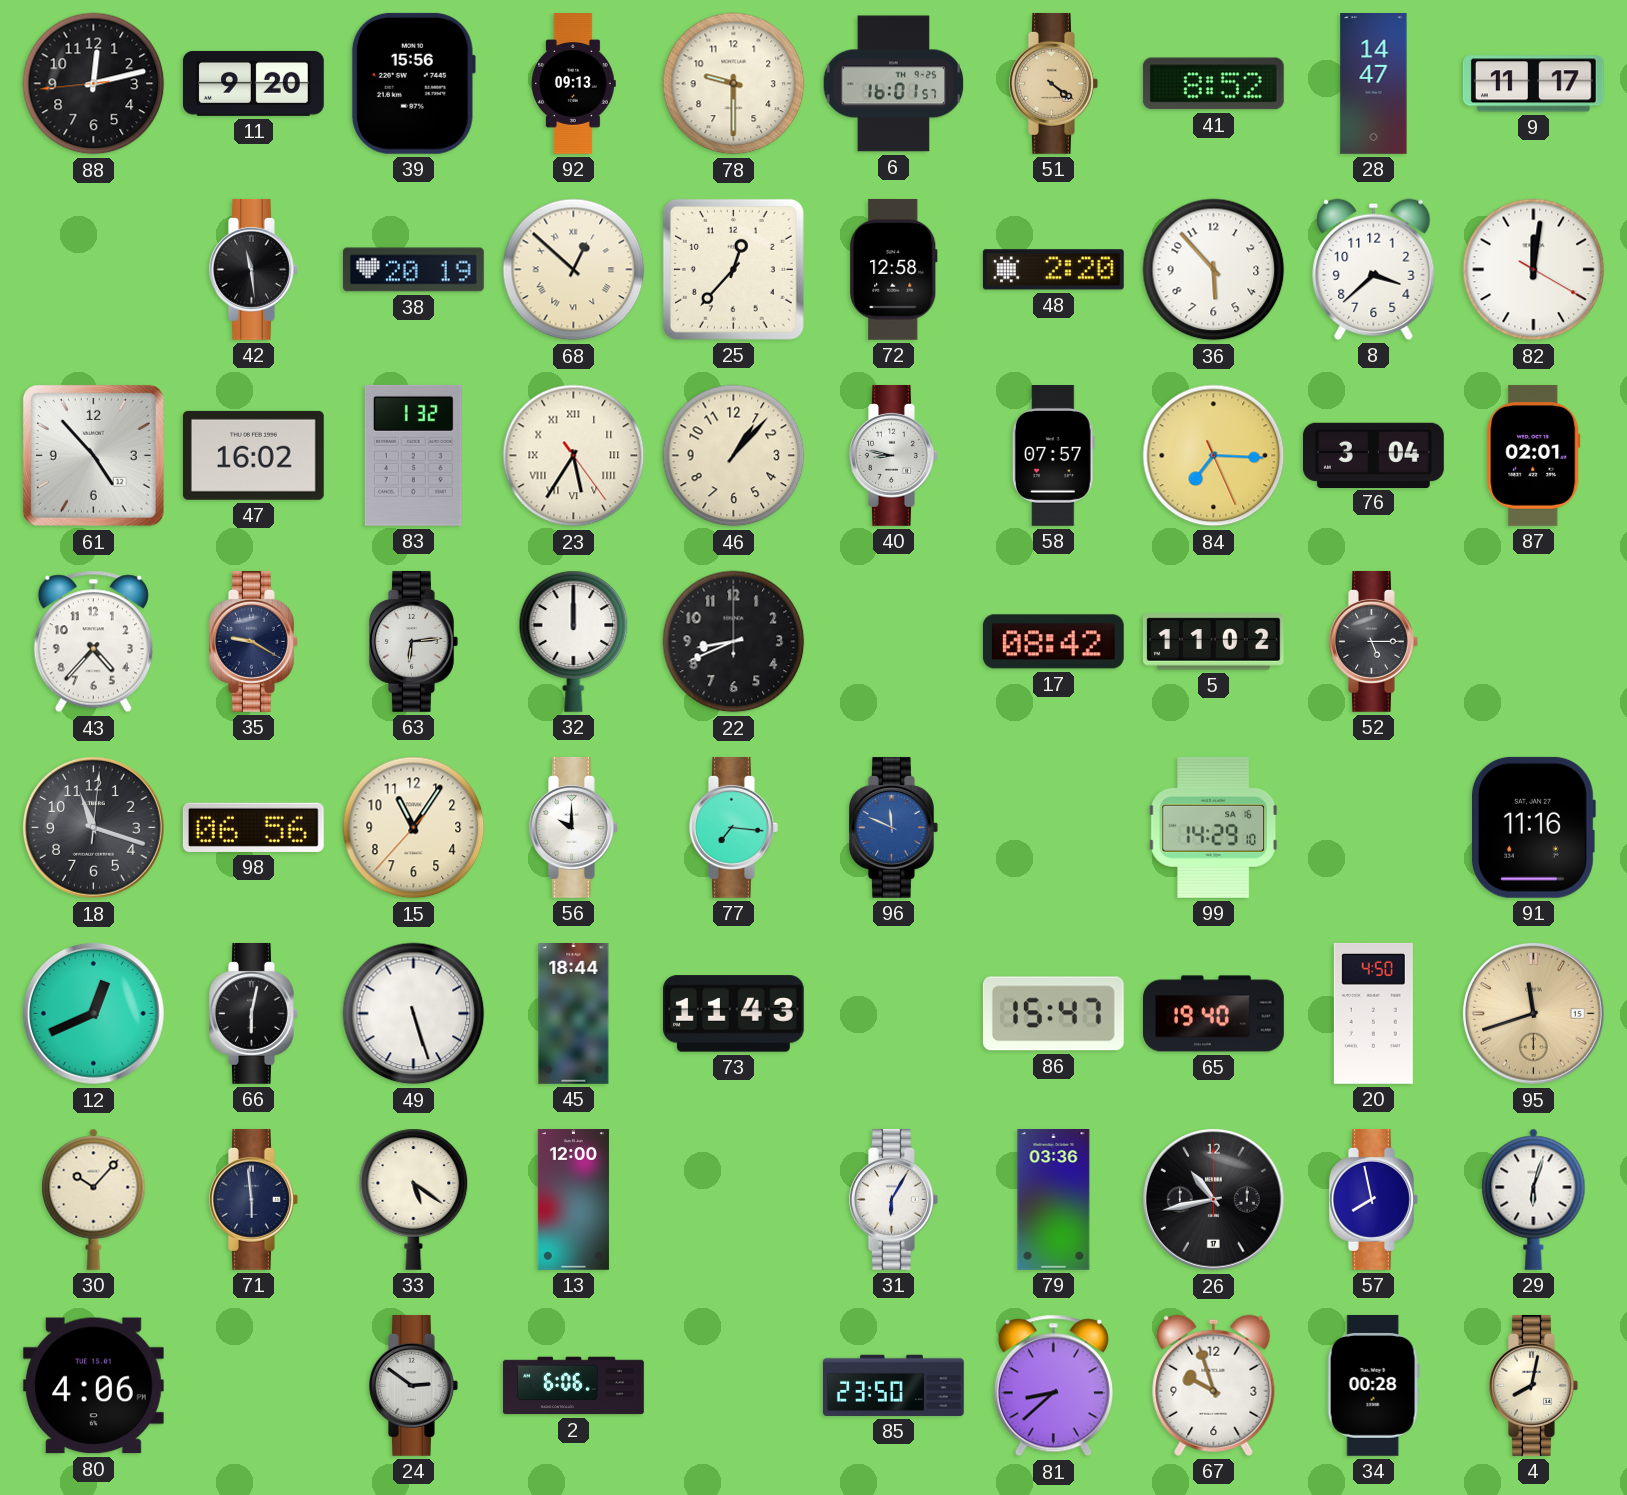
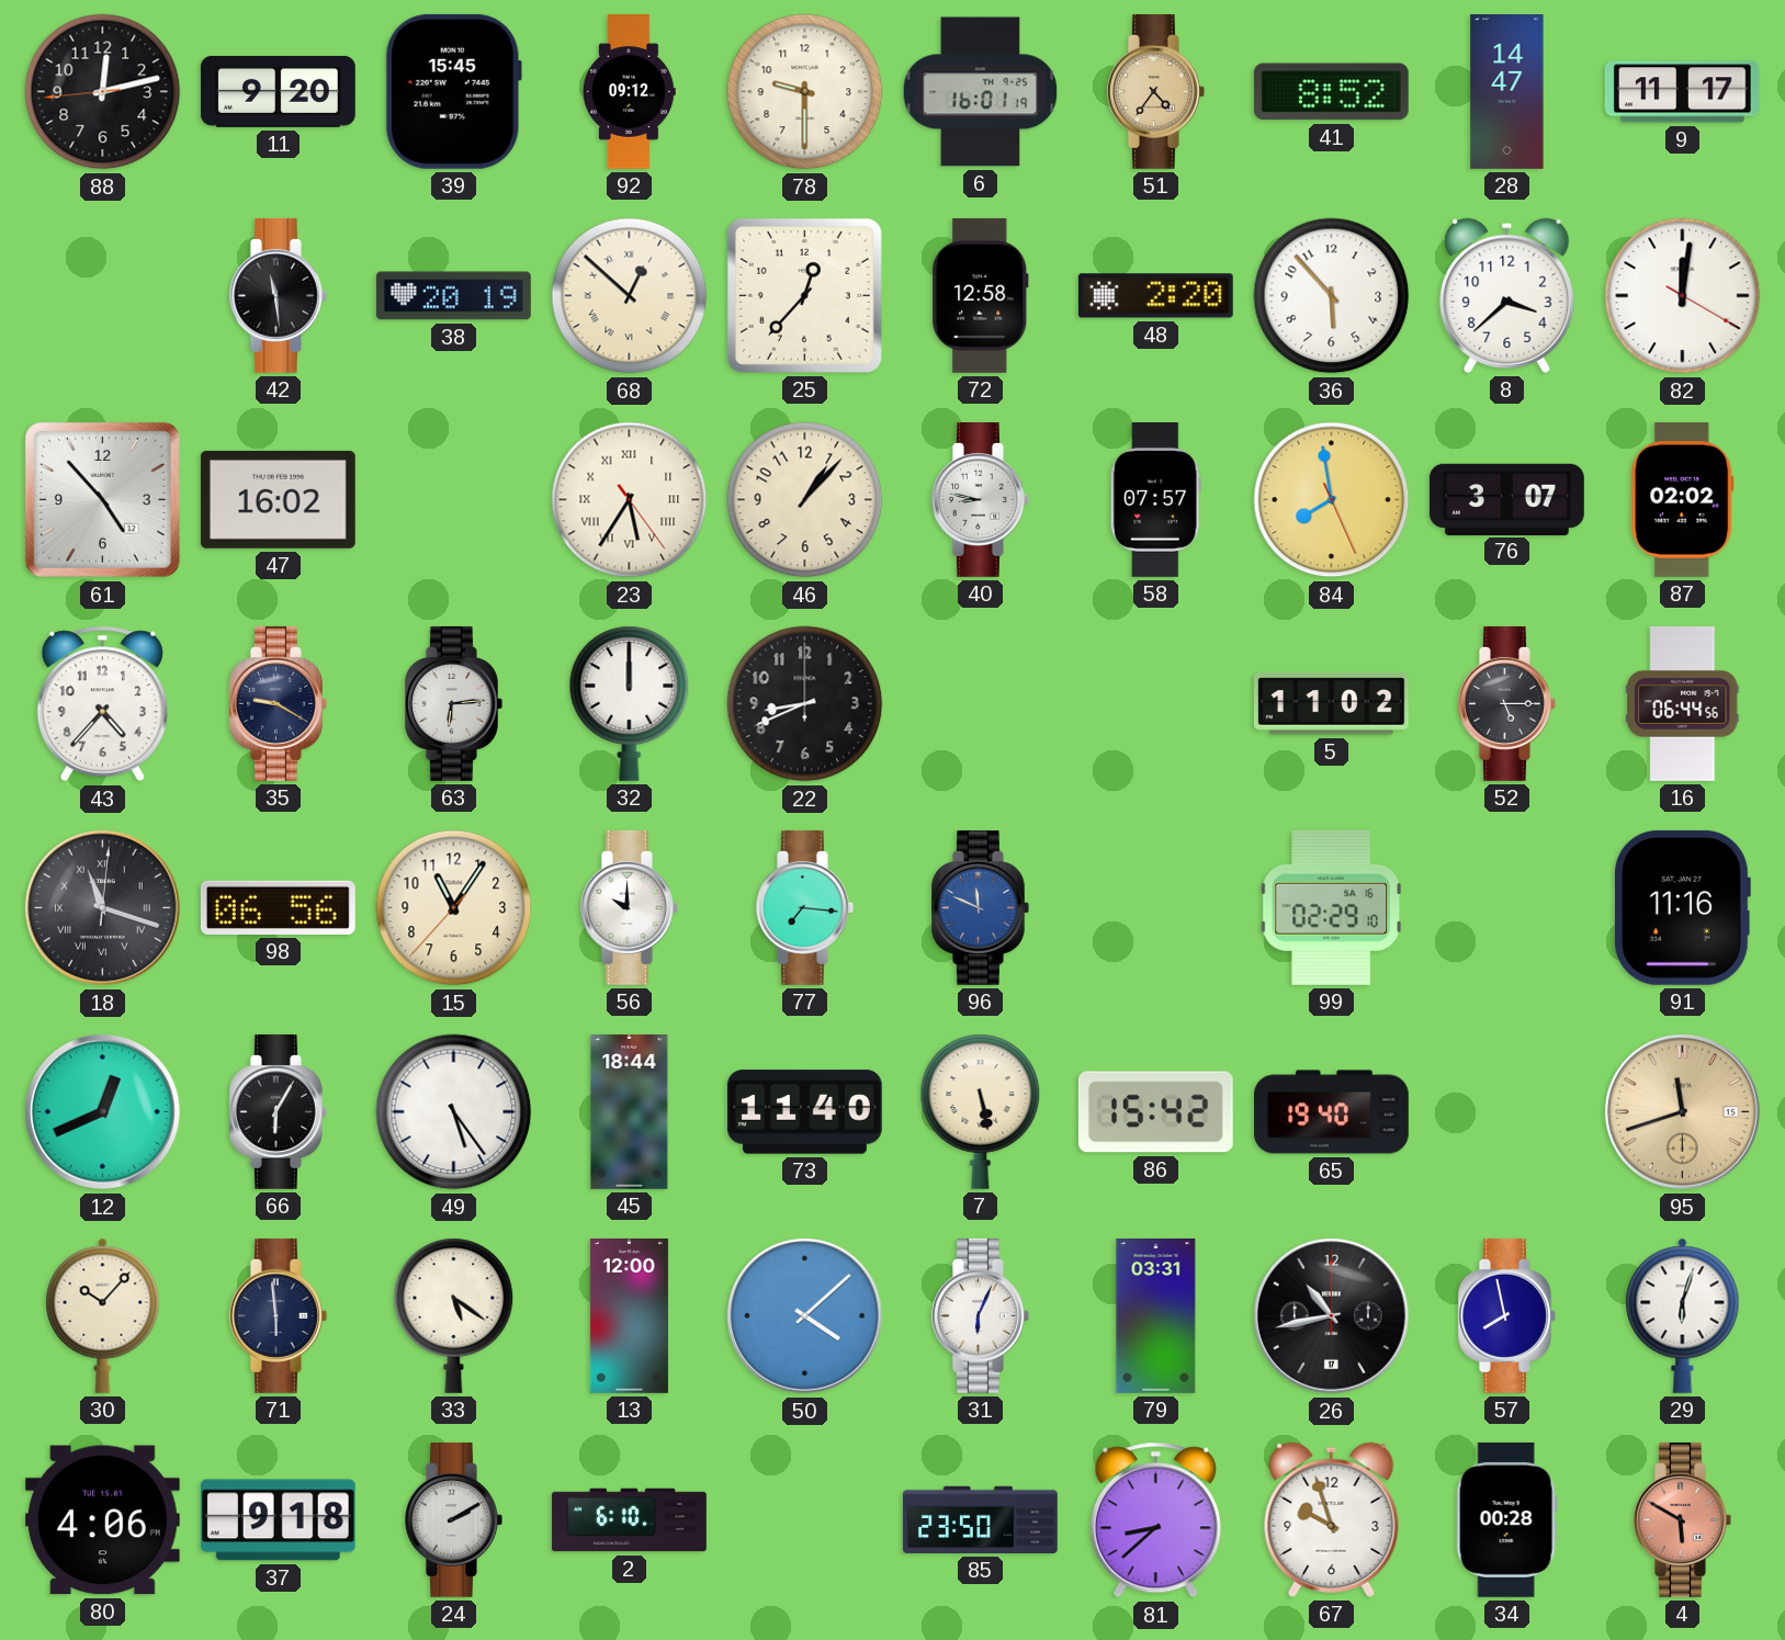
39: 15:56 -> 15:45 (453, 91)
92: 09:13 -> 09:12 (630, 92)
6: 16:01:57 -> 16:01:19 (981, 92)
51: 4:21 -> 4:36 (1156, 91)
83: 1:32 -> none (413, 455)
84: 7:15 -> 7:58 (1332, 500)
76: 3:04 -> 3:07 (1507, 499)
87: 02:01 -> 02:02 (1683, 499)
17: 08:42 -> none (1053, 642)
16: none -> 06:44 (1683, 703)
18 numerals: Arabic -> Roman (103, 908)
99: 14:29 -> 02:29 (1332, 907)
66: 6:02 -> 6:05 (279, 1111)
49: 5:27 -> 5:24 (454, 1112)
73: 11:43 -> 11:40 (804, 1112)
7: none -> 5:28 (981, 1111)
86: 15:47 -> 15:42 (1155, 1112)
20: 4:50 -> none (1373, 1013)
50: none -> 4:08 (805, 1316)
31: 6:05 -> 6:04 (981, 1315)
79: 03:36 -> 03:31 (1156, 1316)
37: none -> 9:18 (278, 1520)
24: 2:51 -> 2:10 (454, 1519)
2: 6:06 -> 6:10 (630, 1520)
4: 8:02 -> 5:50 (1683, 1519)
4 dial: cream -> salmon (1683, 1519)
